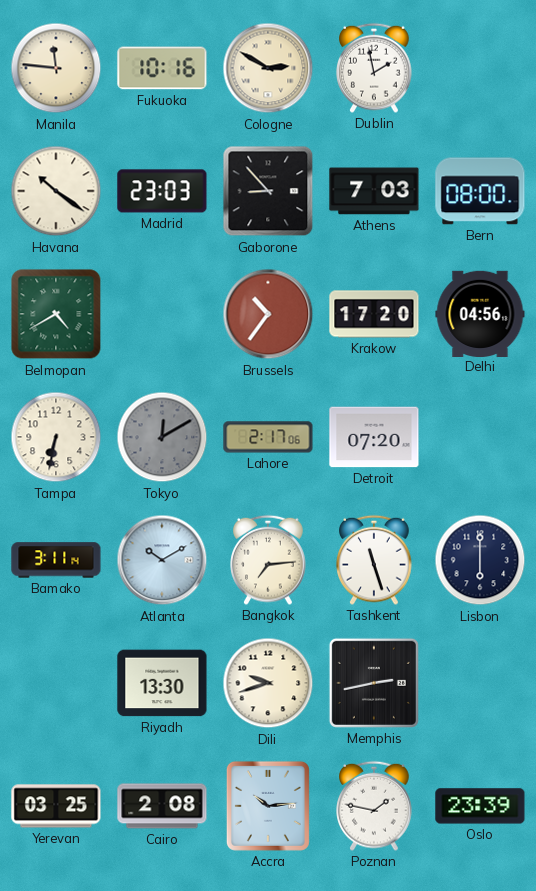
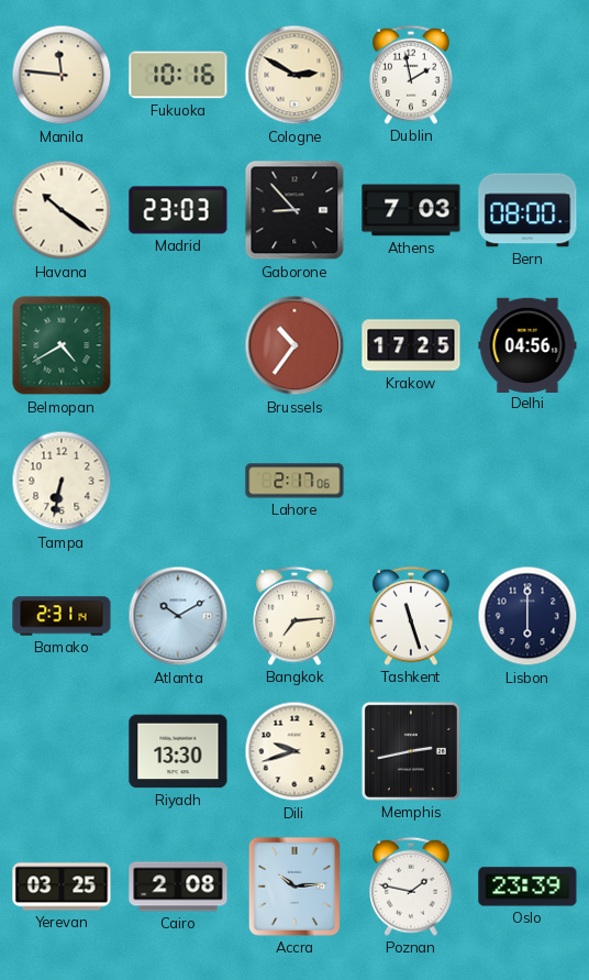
Krakow: 17:20 -> 17:25 (411, 345)
Tokyo: 12:10 -> none (162, 437)
Detroit: 07:20 -> none (374, 437)
Bamako: 3:11 -> 2:31 (62, 616)
